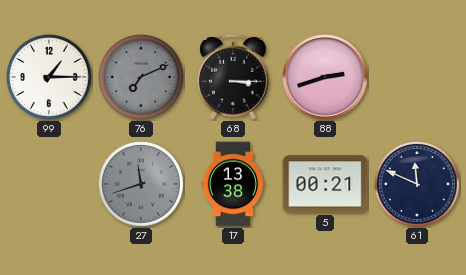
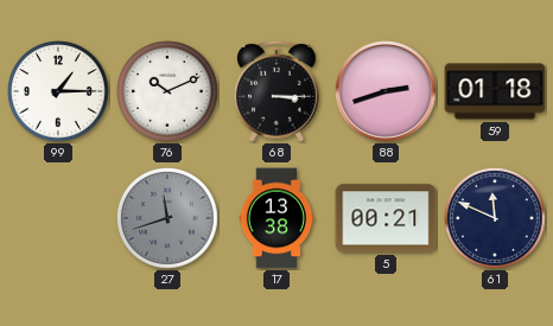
76: 7:11 -> 10:11 (167, 91)
76 dial: grey -> white (167, 91)
59: none -> 01:18 (495, 91)
